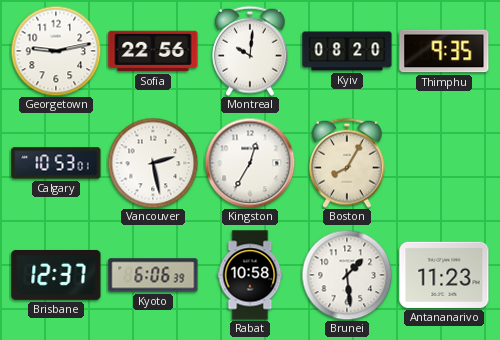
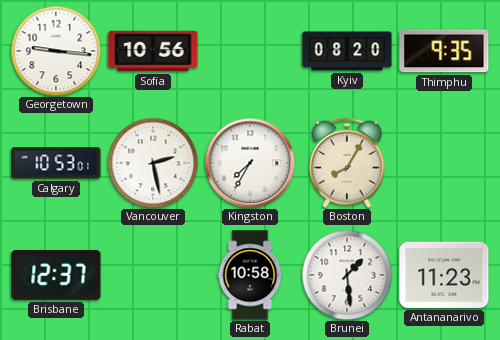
Georgetown: 9:13 -> 9:16 (56, 51)
Sofia: 22:56 -> 10:56 (153, 51)
Montreal: 10:01 -> none (251, 51)
Kingston: 12:35 -> 7:35 (250, 163)
Kyoto: 6:06 -> none (153, 275)
